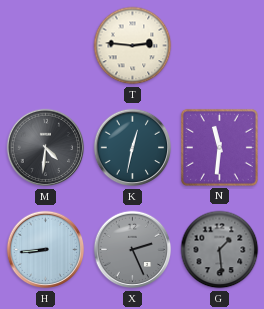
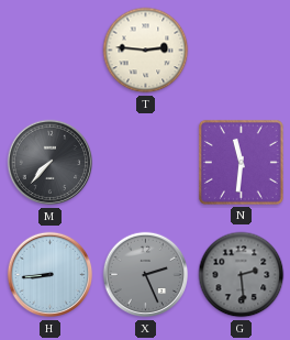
M: 4:31 -> 7:37 (51, 163)
K: 12:32 -> none (133, 148)
G: 1:29 -> 2:29 (242, 275)
